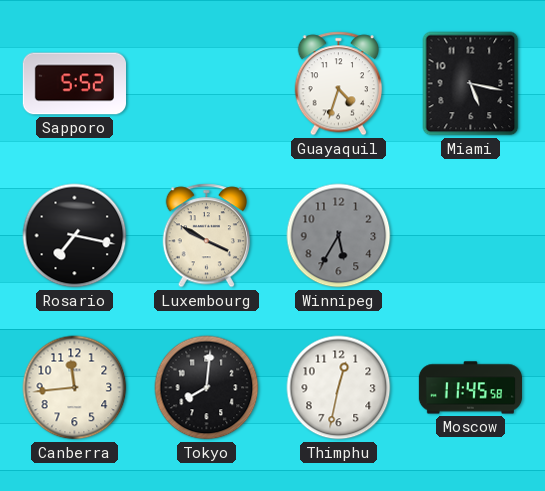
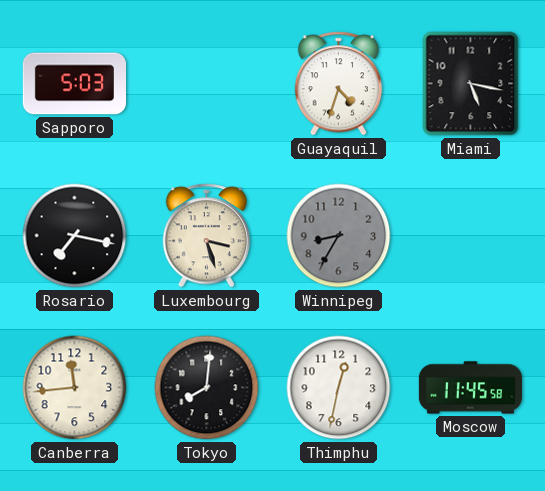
Sapporo: 5:52 -> 5:03 (74, 84)
Luxembourg: 3:50 -> 3:27 (206, 236)
Winnipeg: 5:35 -> 8:35 (339, 236)
